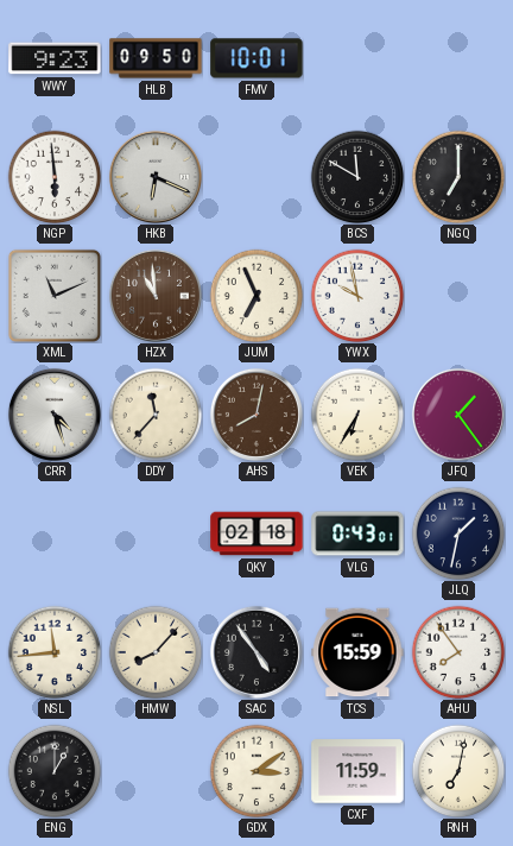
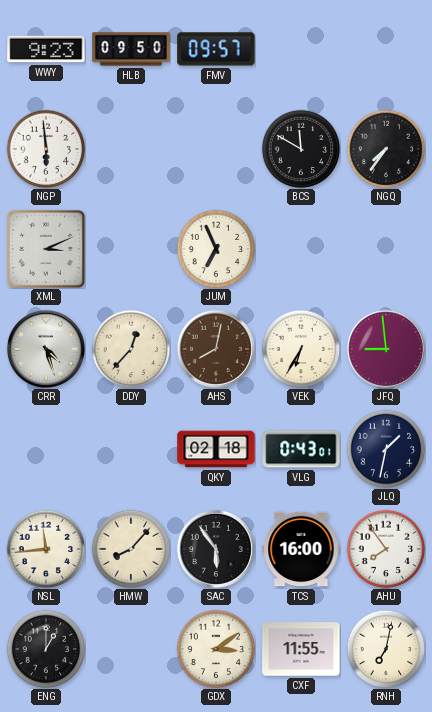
FMV: 10:01 -> 09:57 (216, 49)
HKB: 6:19 -> none (156, 177)
NGQ: 7:00 -> 7:36 (386, 149)
XML: 11:11 -> 3:11 (46, 249)
HZX: 10:59 -> none (156, 296)
YWX: 9:58 -> none (357, 296)
DDY: 11:37 -> 12:37 (131, 349)
JFQ: 1:24 -> 8:59 (386, 349)
SAC: 4:54 -> 5:54 (216, 549)
TCS: 15:59 -> 16:00 (301, 549)
CXF: 11:59 -> 11:55 (301, 649)
